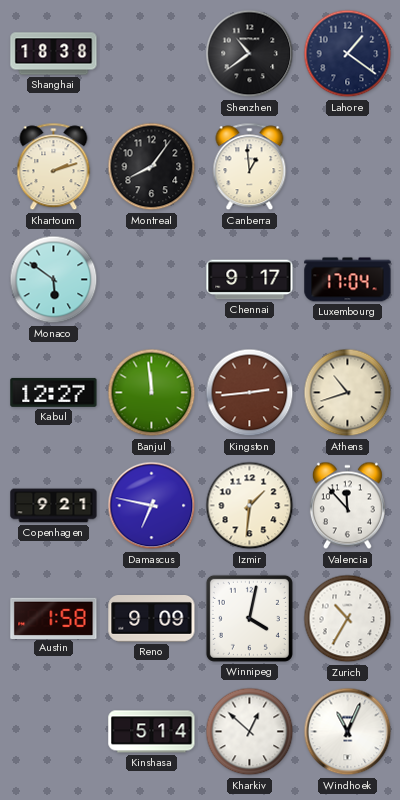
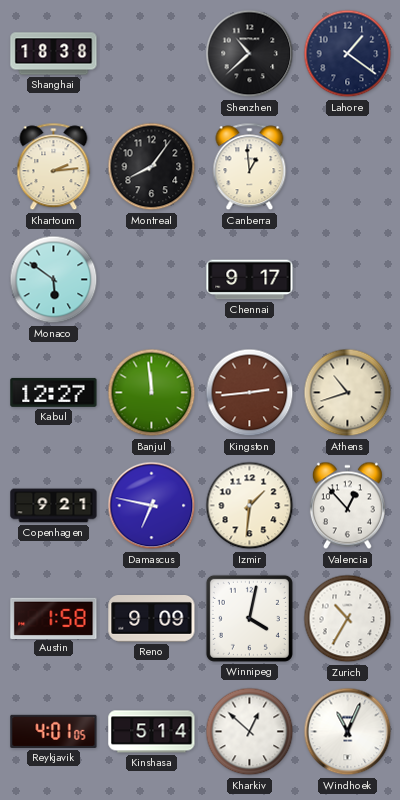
Shenzhen: 10:39 -> 10:38 (250, 54)
Khartoum: 2:12 -> 2:14 (54, 167)
Luxembourg: 17:04 -> none (348, 280)
Valencia: 11:53 -> 12:53 (347, 506)
Reykjavik: none -> 4:01 (54, 731)
